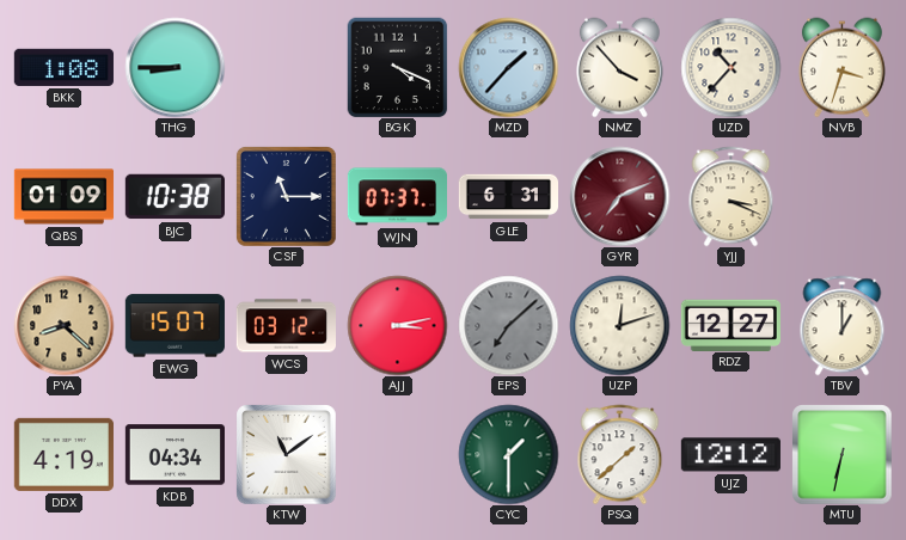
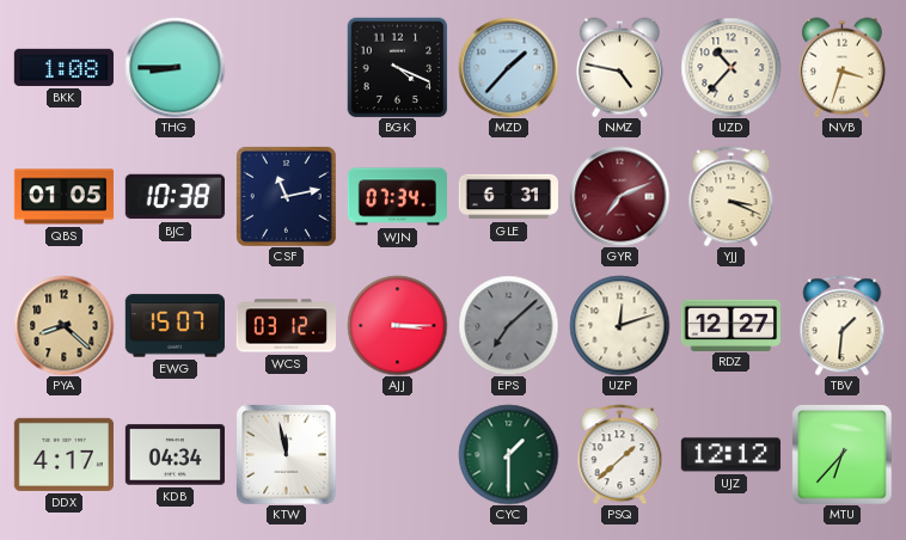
NMZ: 3:53 -> 4:47 (619, 67)
QBS: 01:09 -> 01:05 (63, 197)
CSF: 11:15 -> 11:13 (286, 196)
WJN: 07:37 -> 07:34 (397, 197)
AJJ: 3:13 -> 3:15 (397, 325)
TBV: 1:00 -> 1:31 (843, 325)
DDX: 4:19 -> 4:17 (63, 454)
KTW: 11:09 -> 11:58 (286, 454)
MTU: 6:32 -> 6:37 (841, 454)
